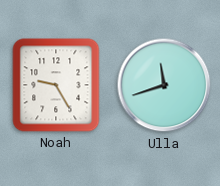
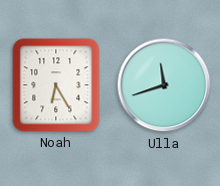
Noah: 9:25 -> 6:25 (56, 85)
